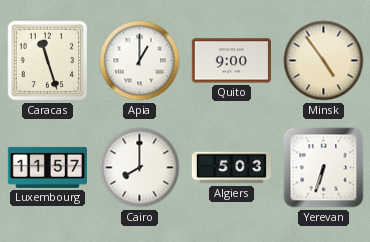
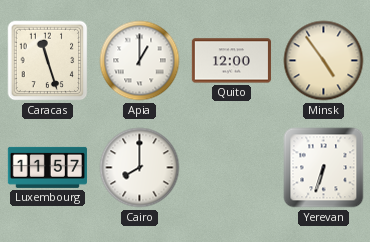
Quito: 9:00 -> 12:00 (231, 61)
Algiers: 5:03 -> none (231, 168)
